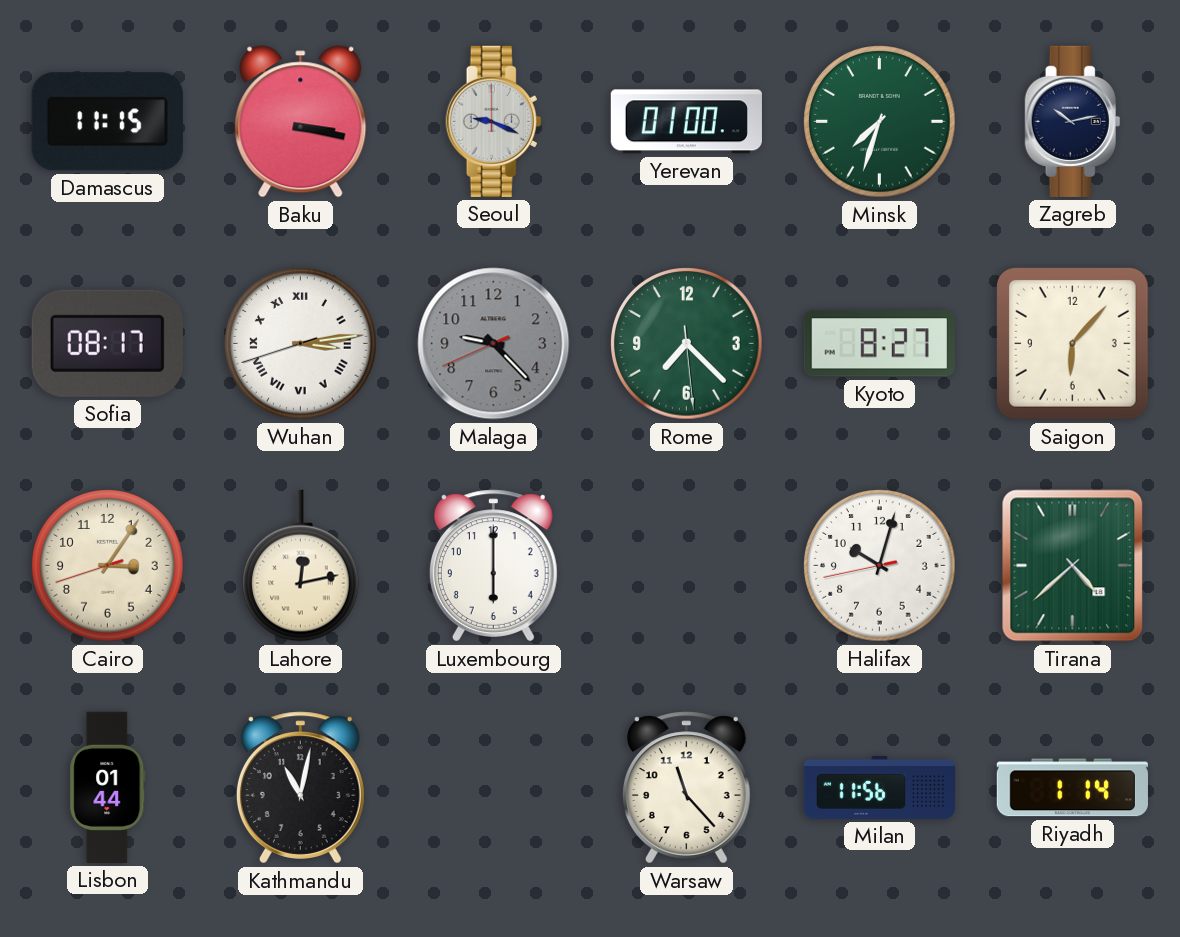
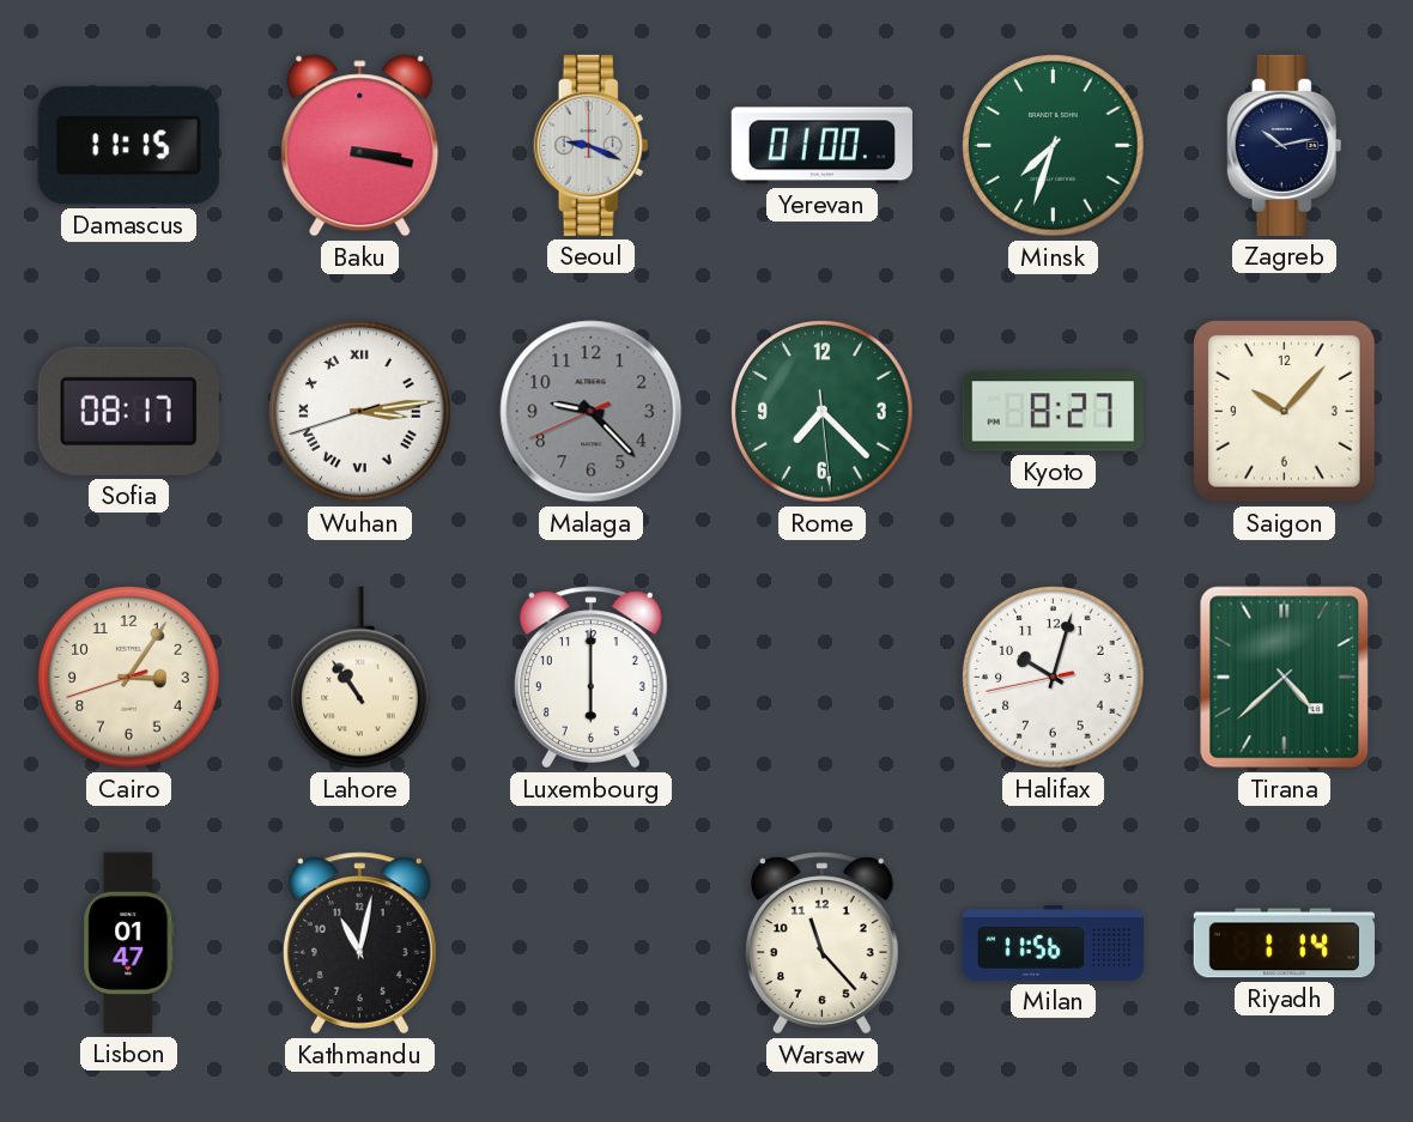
Saigon: 6:07 -> 10:07 (1285, 412)
Lahore: 12:13 -> 10:54 (359, 678)
Lisbon: 01:44 -> 01:47 (129, 942)
